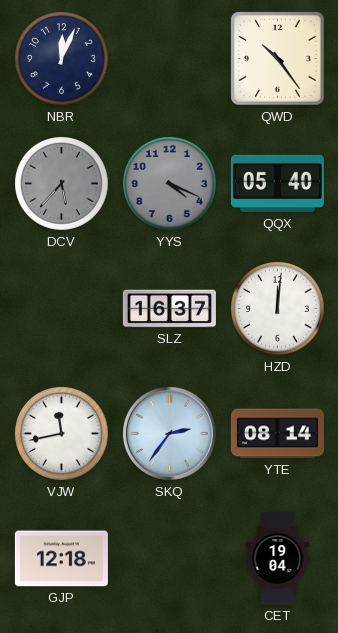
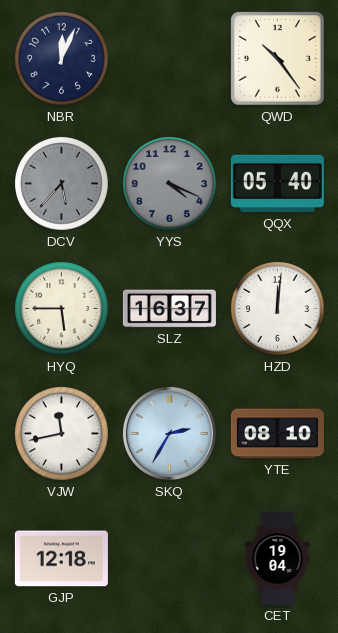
HYQ: none -> 5:45 (62, 309)
SKQ: 2:36 -> 2:35 (169, 433)
YTE: 08:14 -> 08:10 (277, 434)
